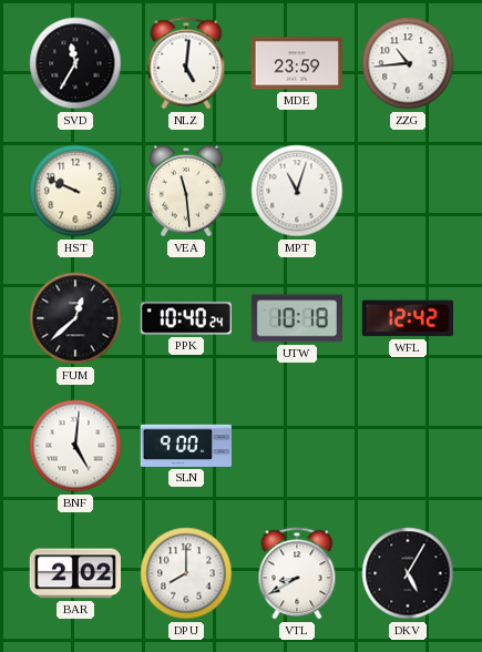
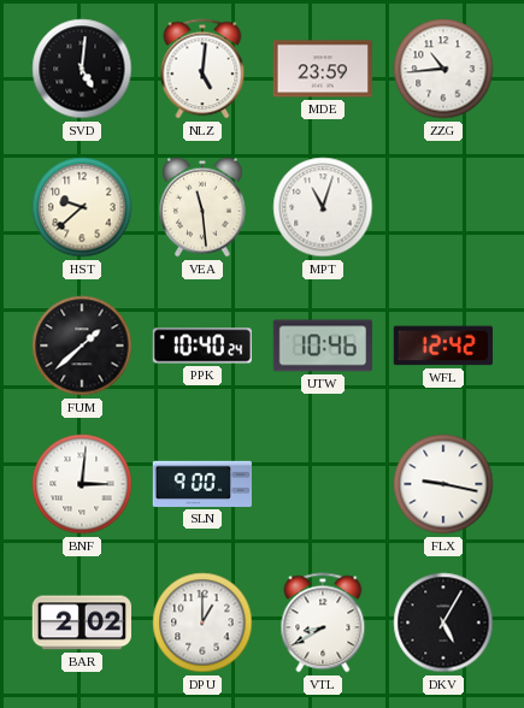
SVD: 11:35 -> 5:01 (82, 69)
HST: 9:49 -> 9:38 (82, 207)
FUM: 12:38 -> 1:38 (82, 346)
UTW: 10:18 -> 10:46 (323, 346)
BNF: 5:01 -> 3:01 (82, 484)
FLX: none -> 9:17 (443, 484)
DPU: 8:00 -> 1:00 (202, 623)
